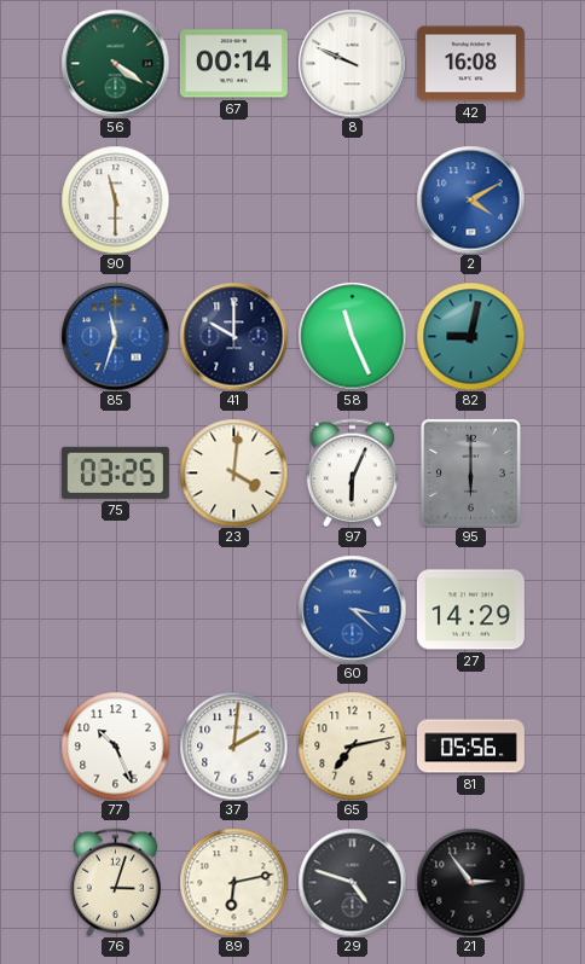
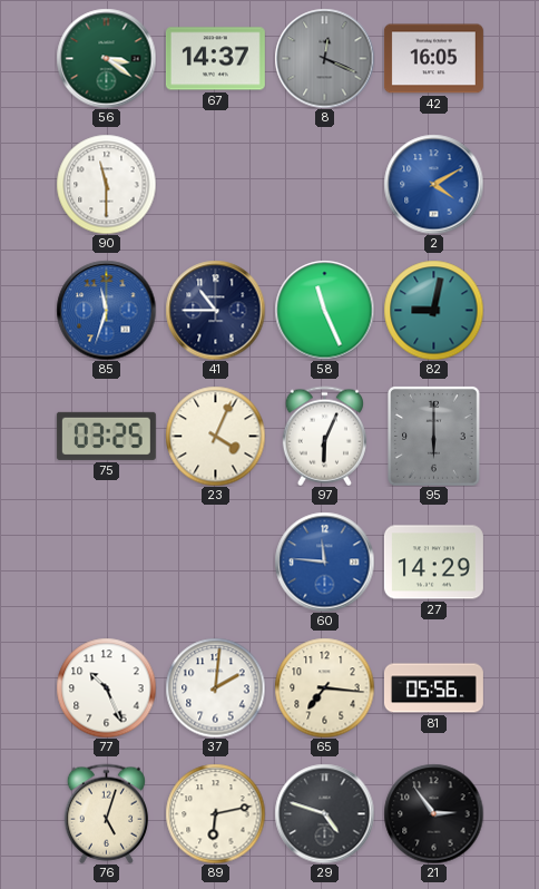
56: 4:21 -> 3:21 (106, 58)
67: 00:14 -> 14:37 (215, 59)
8: 9:49 -> 12:19 (324, 58)
8 dial: white -> grey (324, 58)
42: 16:08 -> 16:05 (433, 59)
41: 10:00 -> 10:45 (215, 310)
23: 4:01 -> 4:04 (215, 436)
60: 3:22 -> 11:46 (324, 561)
65: 7:13 -> 7:16 (324, 687)
76: 3:03 -> 5:03 (106, 813)
